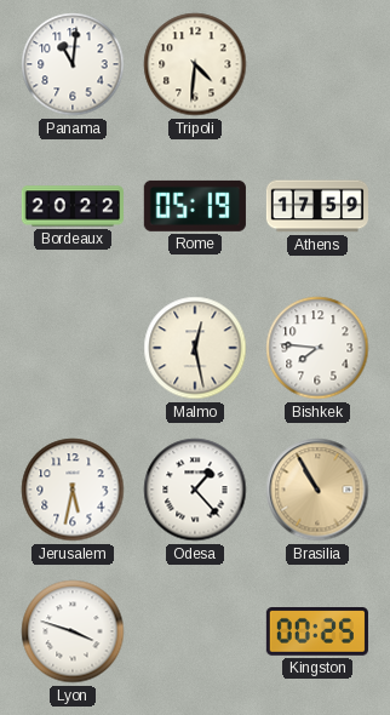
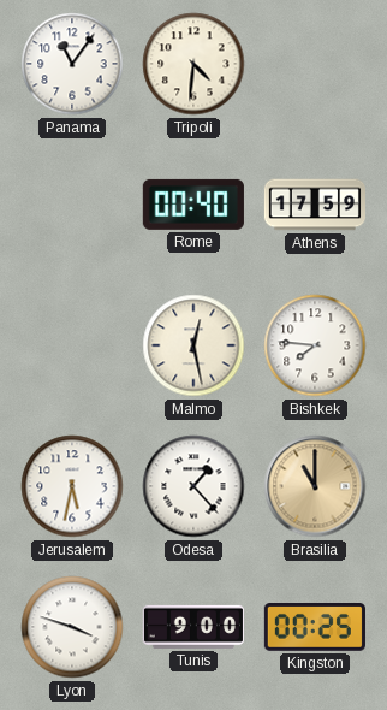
Panama: 11:01 -> 11:06 (72, 64)
Bordeaux: 20:22 -> none (73, 206)
Rome: 05:19 -> 00:40 (194, 205)
Brasilia: 10:55 -> 11:00 (315, 486)
Tunis: none -> 9:00 (194, 627)
